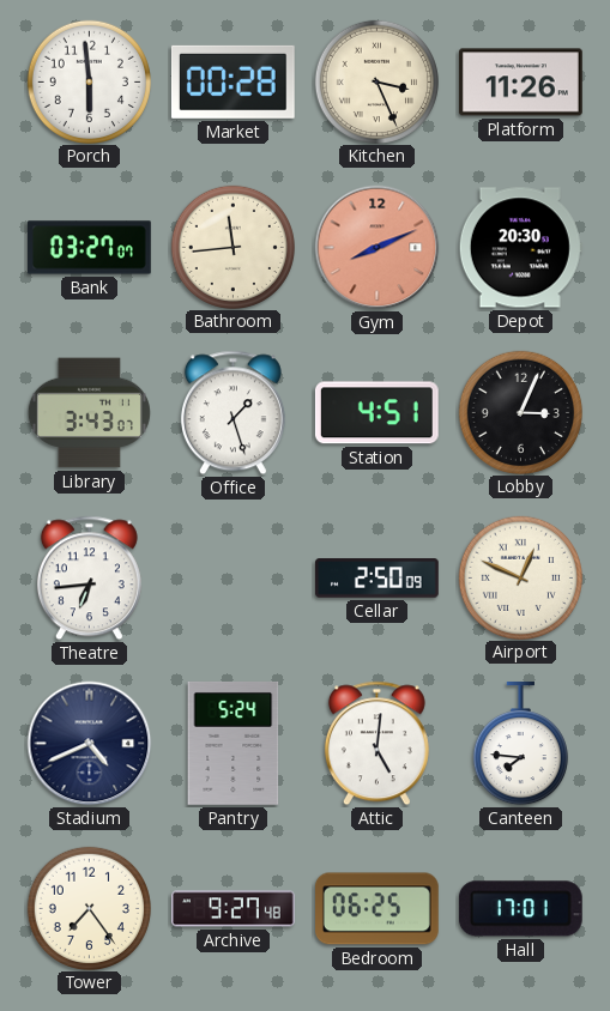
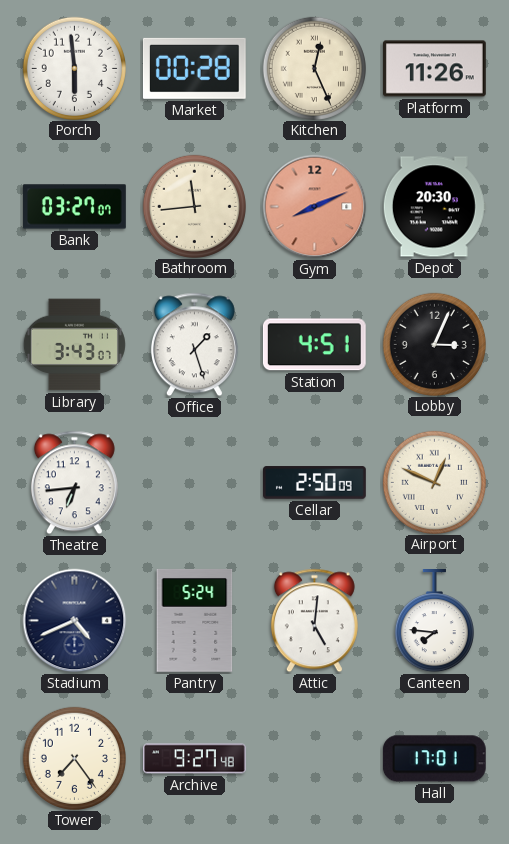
Kitchen: 3:26 -> 12:26 (314, 68)
Bedroom: 06:25 -> none (378, 909)
